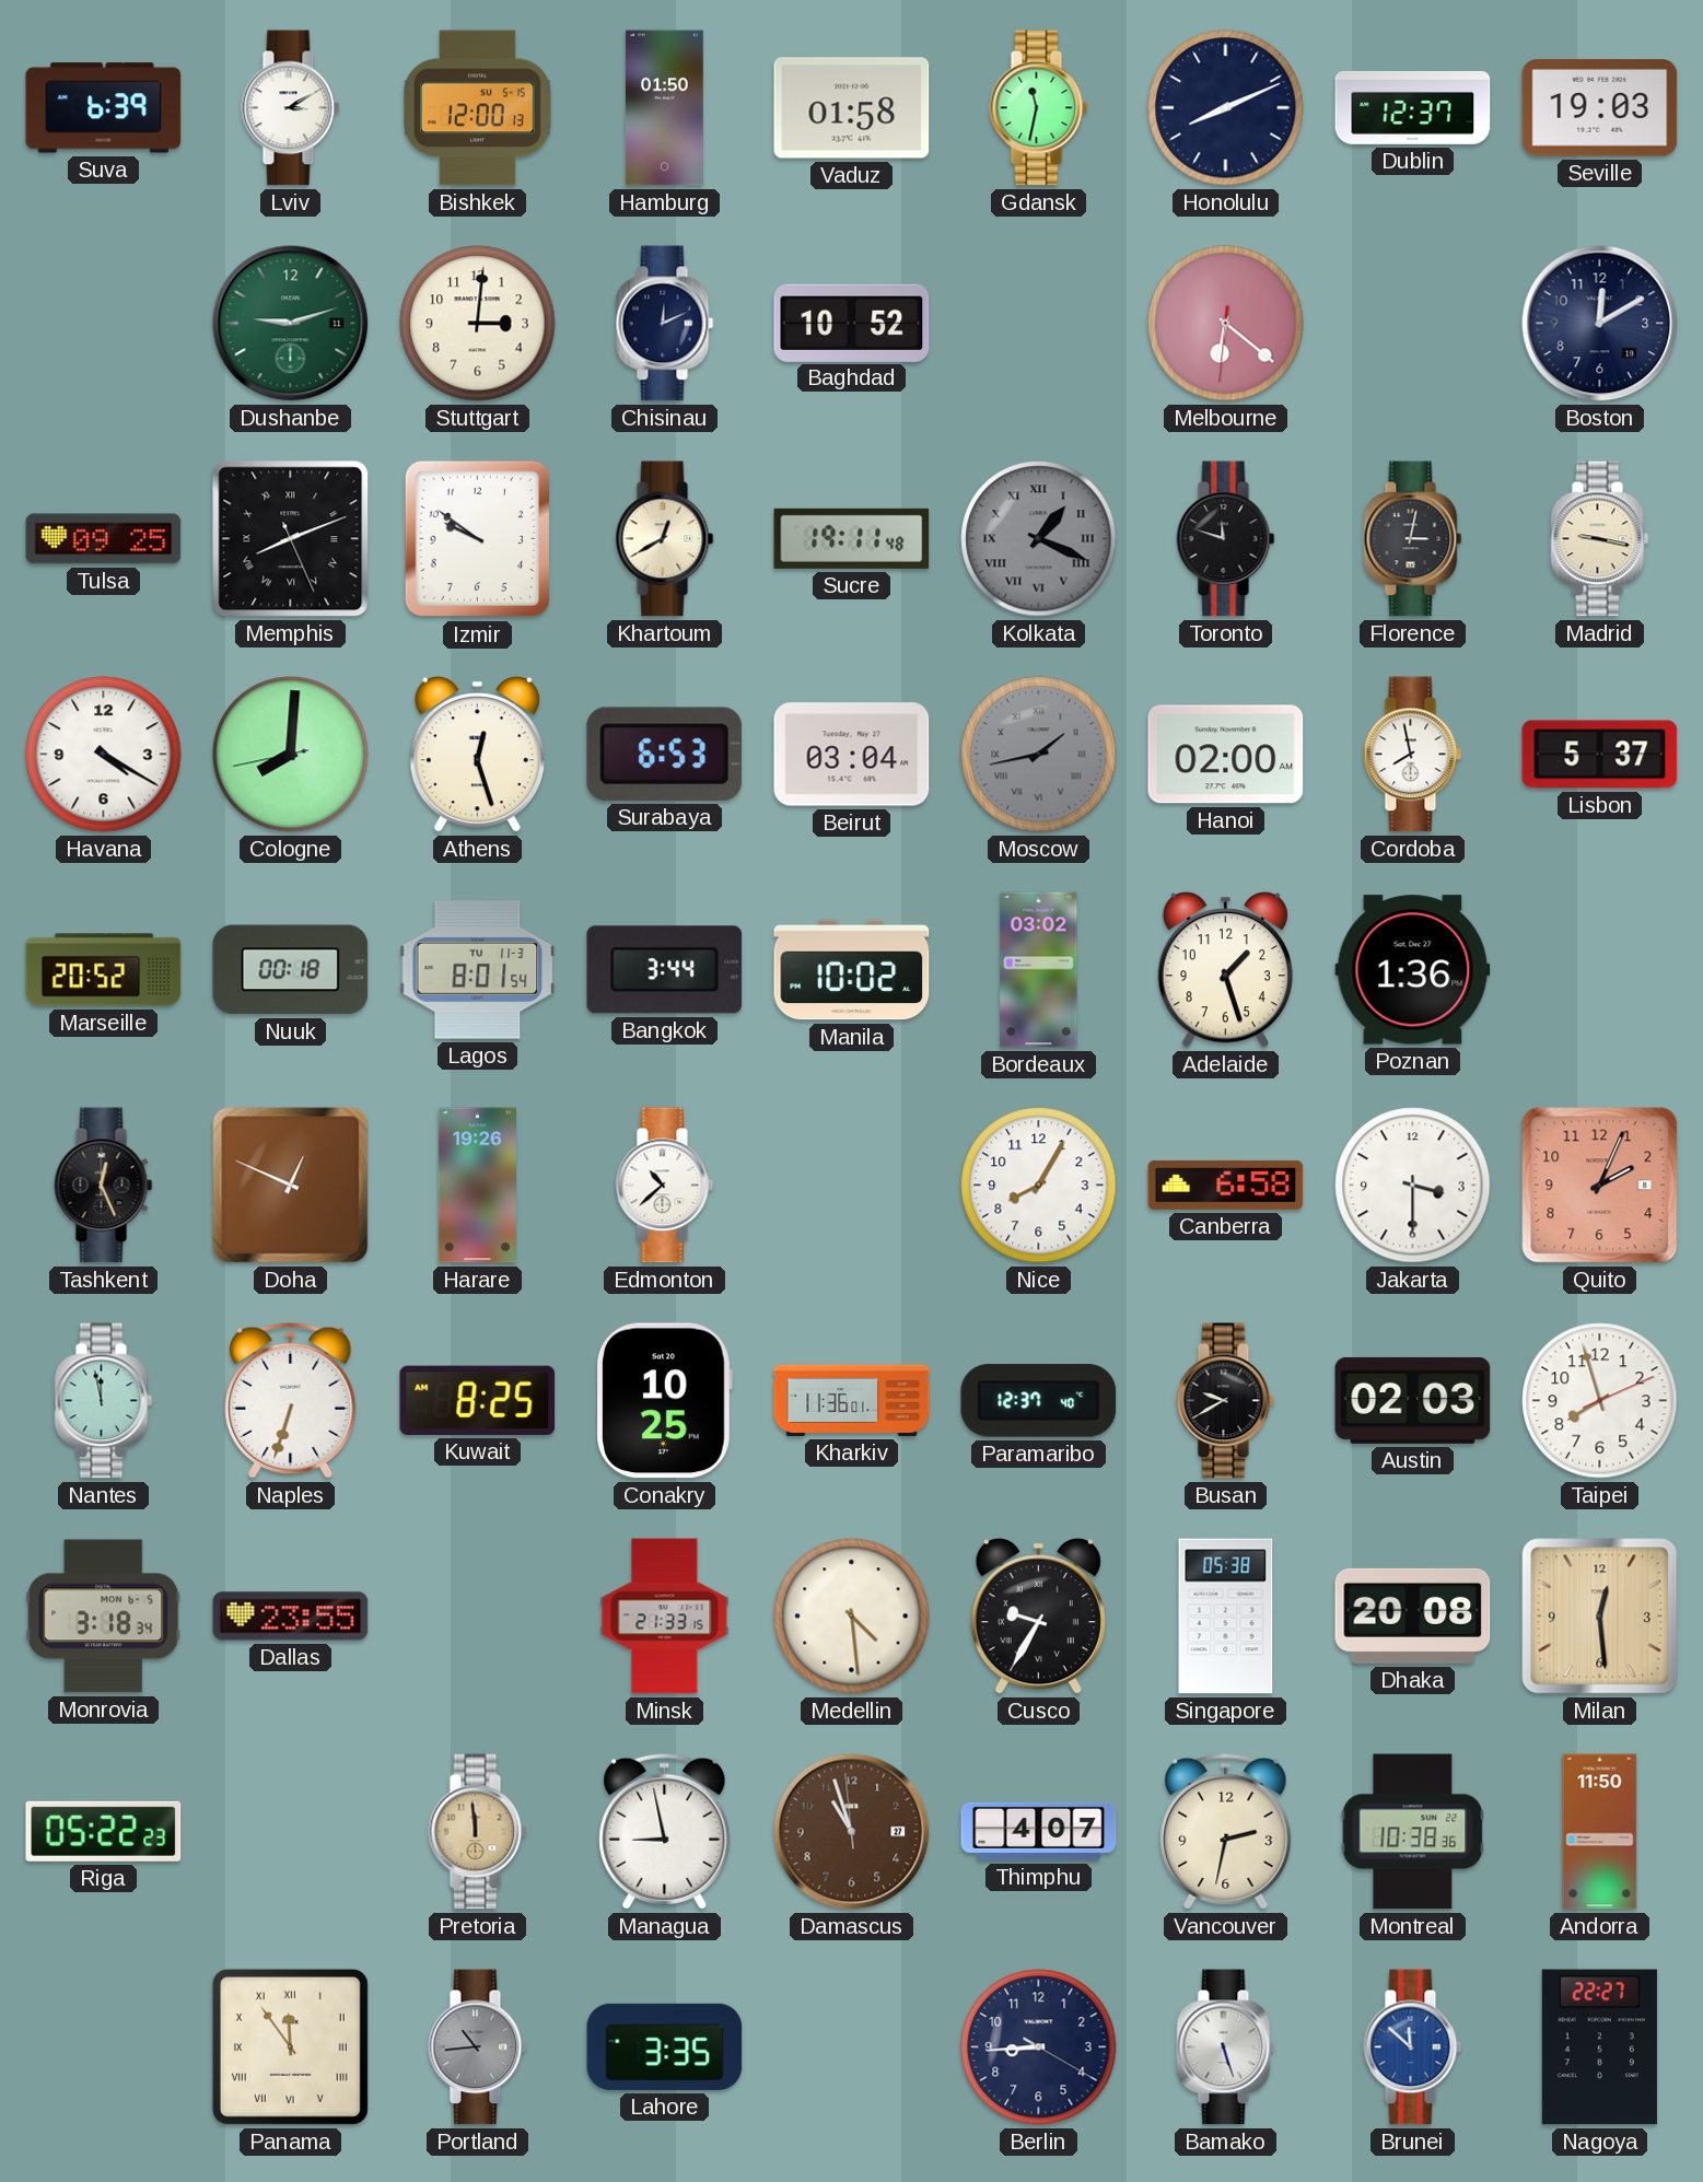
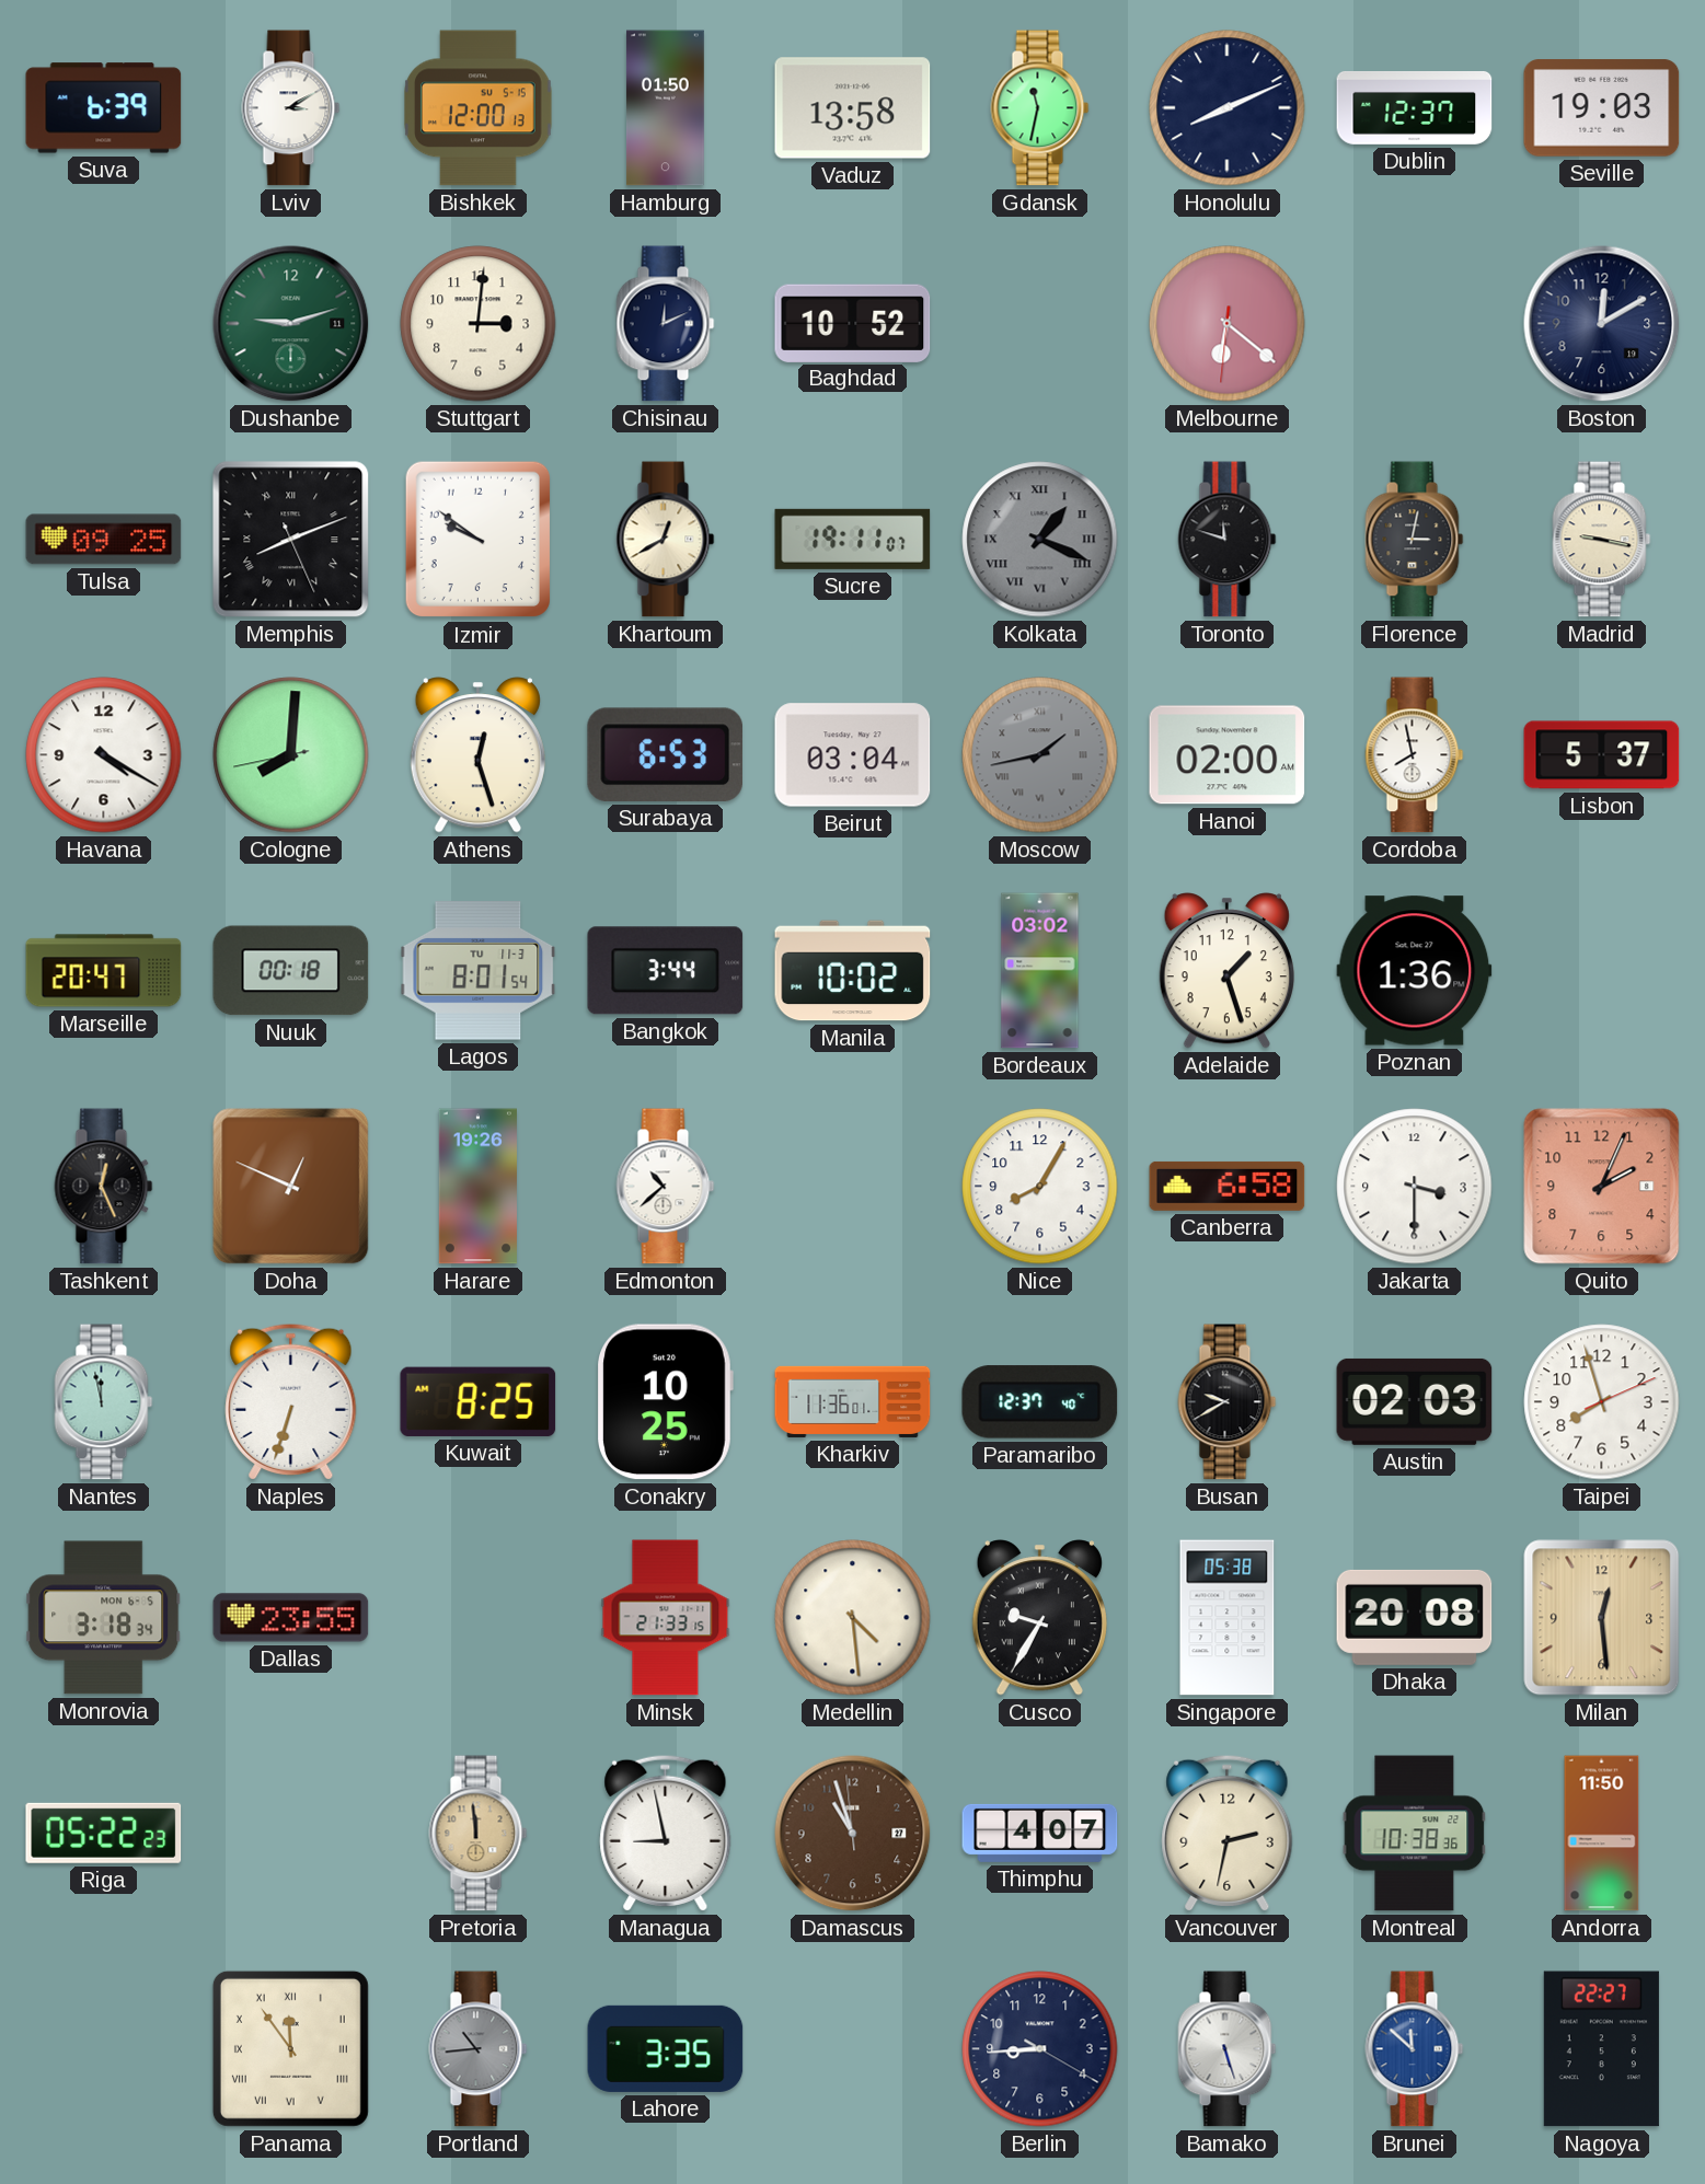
Vaduz: 01:58 -> 13:58 (853, 108)
Sucre: 19:11:48 -> 19:11:07 (853, 539)
Marseille: 20:52 -> 20:47 (104, 971)
